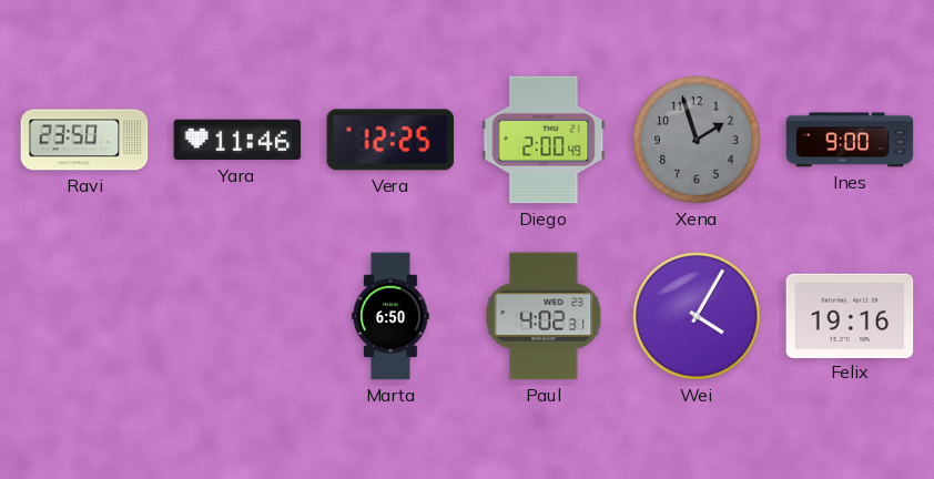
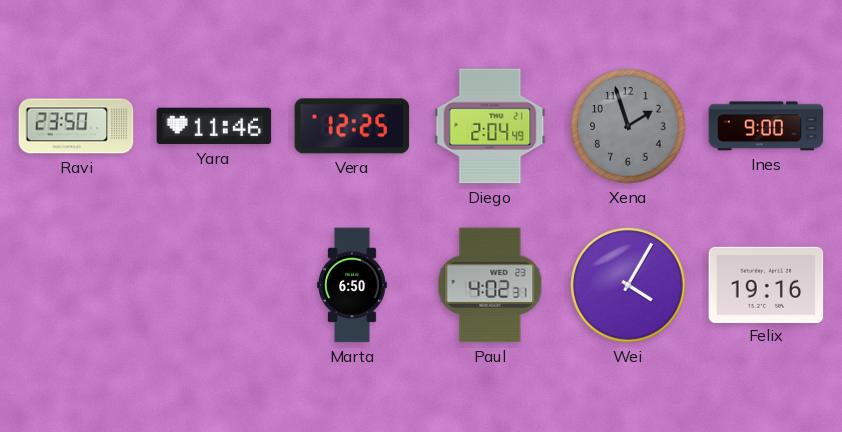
Diego: 2:00 -> 2:04 (490, 126)
